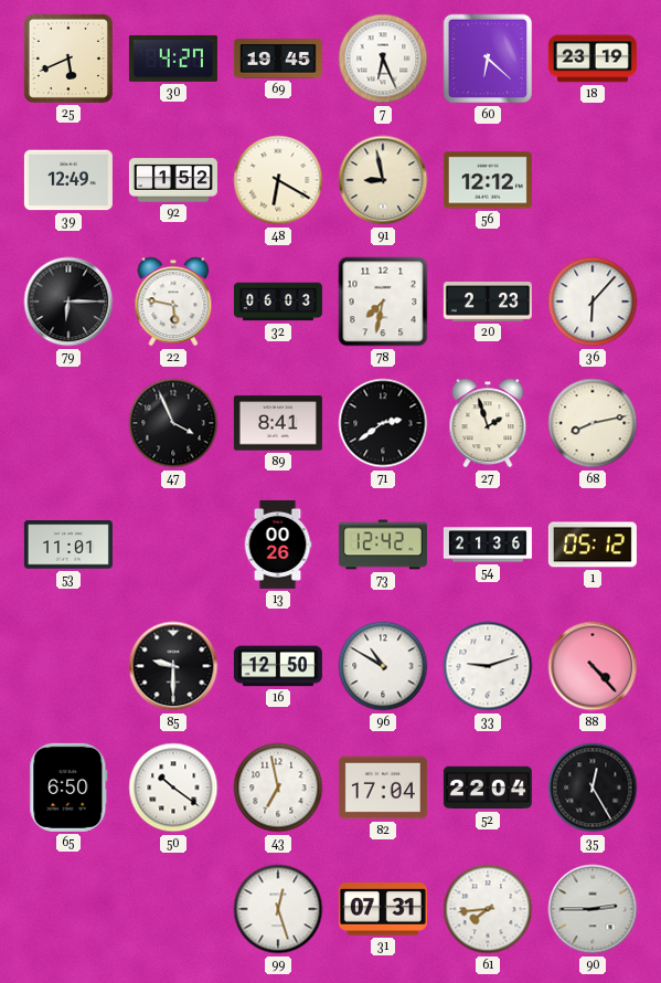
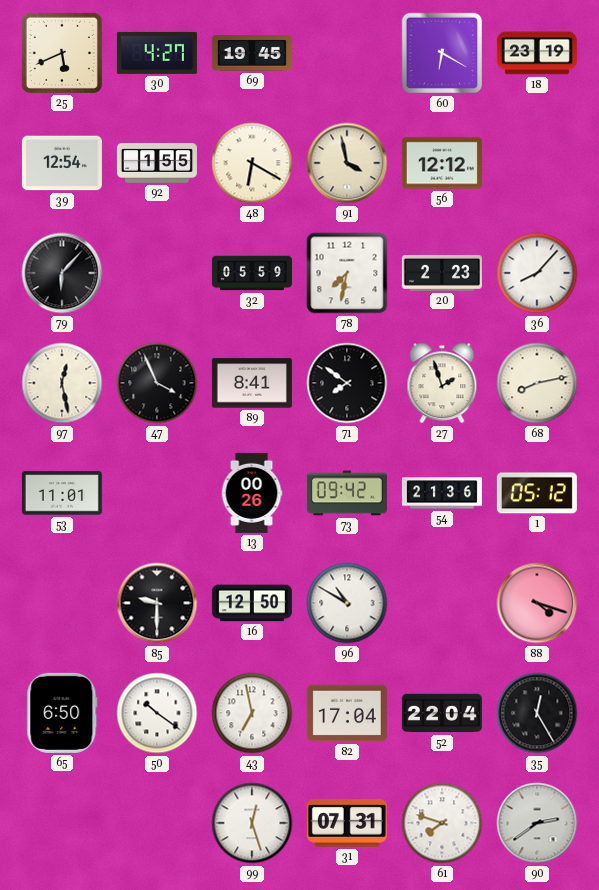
7: 6:26 -> none (383, 59)
60: 6:22 -> 6:20 (442, 53)
39: 12:49 -> 12:54 (62, 163)
92: 1:52 -> 1:55 (157, 163)
91: 8:58 -> 3:58 (347, 163)
79: 6:15 -> 6:07 (62, 273)
22: 5:47 -> none (173, 302)
32: 06:03 -> 05:59 (252, 273)
36: 6:07 -> 8:07 (537, 273)
97: none -> 12:28 (62, 383)
71: 2:39 -> 7:51 (347, 383)
73: 12:42 -> 09:42 (347, 493)
33: 9:12 -> none (488, 666)
88: 4:23 -> 4:18 (537, 603)
61: 7:44 -> 7:48 (442, 823)
90: 2:45 -> 2:39 (537, 823)
